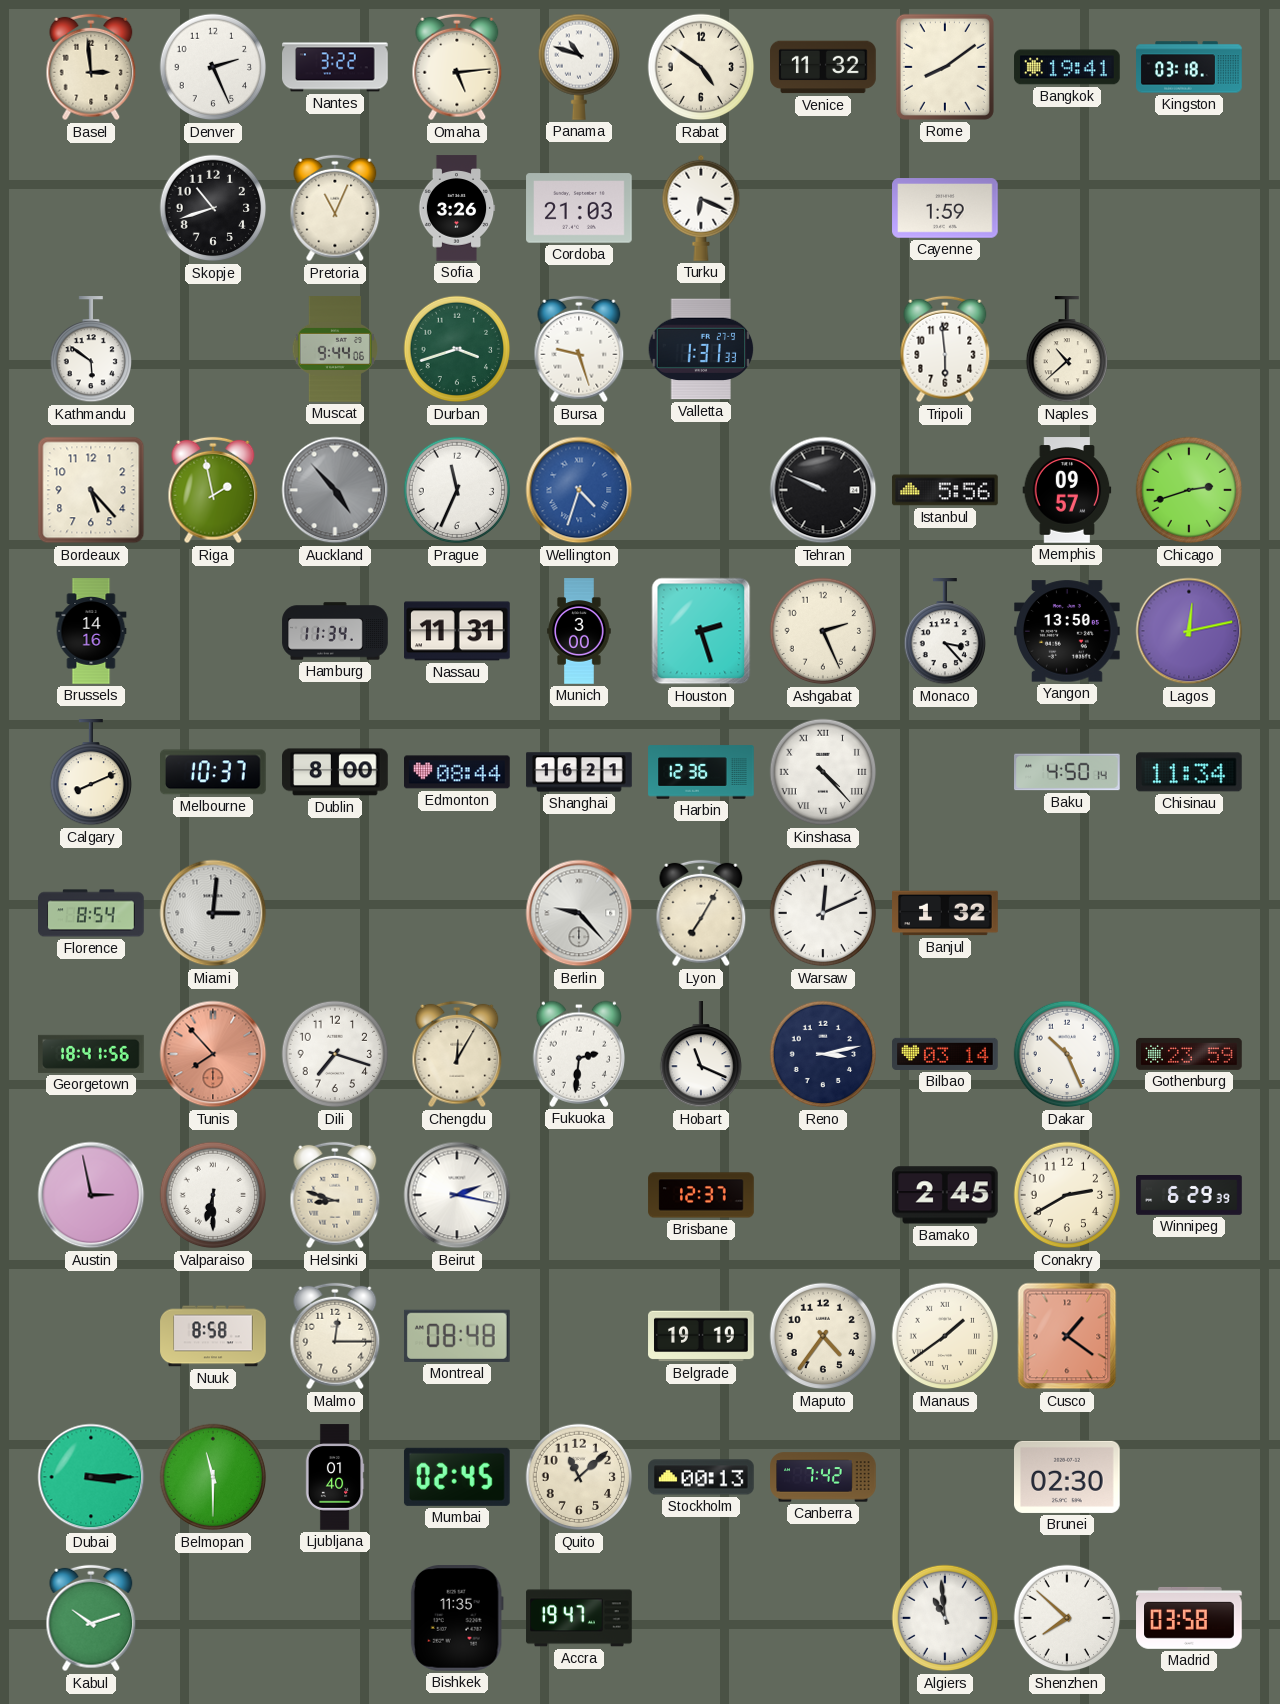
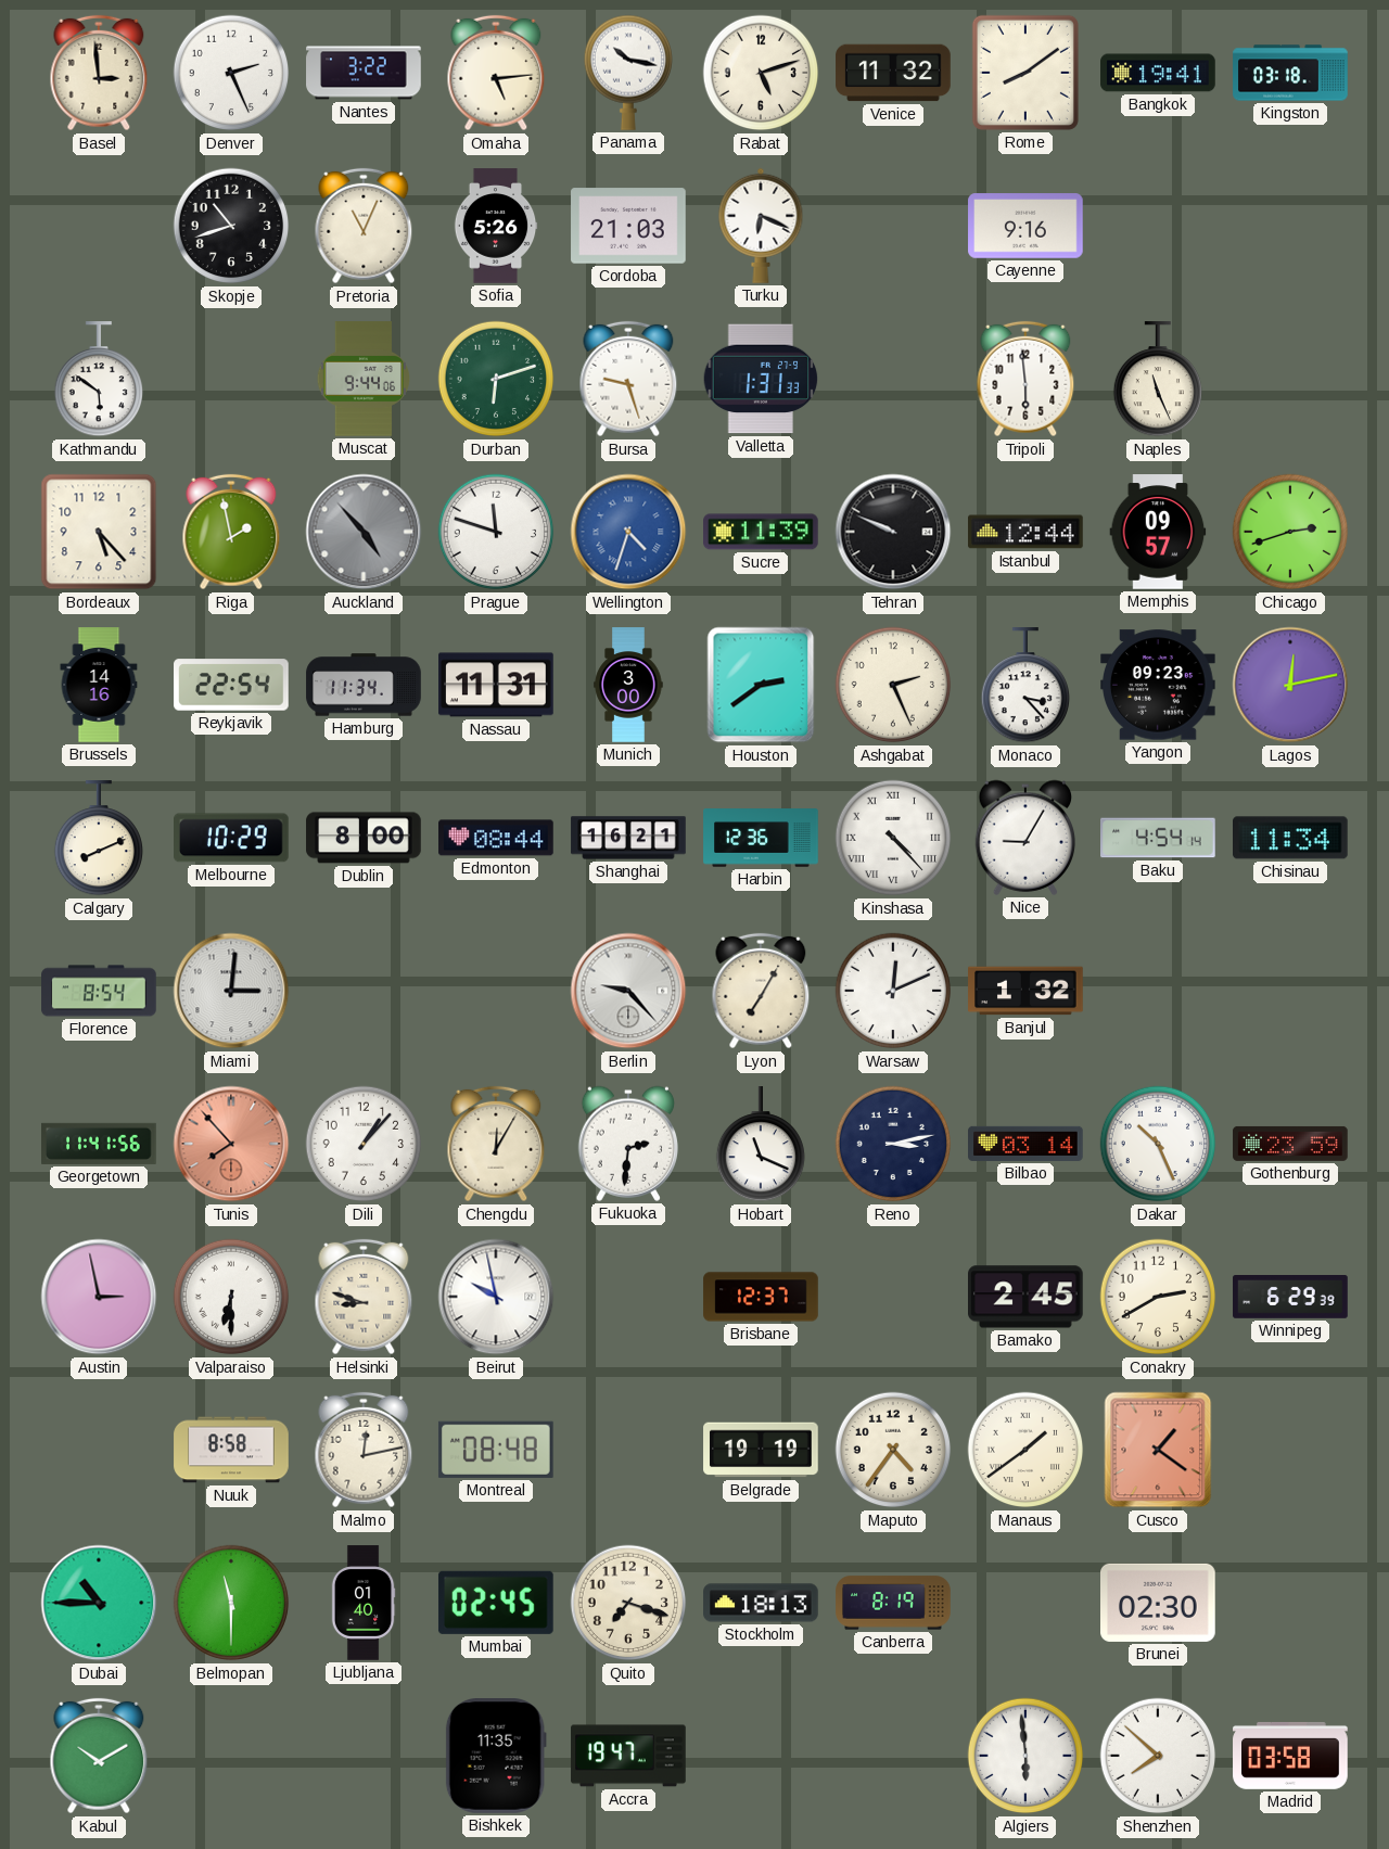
Panama: 10:48 -> 10:17 (627, 73)
Rabat: 4:51 -> 5:12 (761, 73)
Sofia: 3:26 -> 5:26 (496, 226)
Cayenne: 1:59 -> 9:16 (1025, 226)
Durban: 3:42 -> 6:12 (496, 379)
Naples: 10:38 -> 11:26 (1157, 380)
Prague: 11:34 -> 11:48 (496, 532)
Sucre: none -> 11:39 (762, 532)
Istanbul: 5:56 -> 12:44 (1025, 532)
Reykjavik: none -> 22:54 (231, 685)
Houston: 2:27 -> 2:39 (761, 685)
Yangon: 13:50 -> 09:23 (1159, 685)
Melbourne: 10:37 -> 10:29 (232, 838)
Nice: none -> 9:05 (1024, 838)
Baku: 4:50 -> 4:54 (1158, 838)
Georgetown: 18:41 -> 11:41 (99, 1144)
Dili: 7:18 -> 1:07 (364, 1144)
Beirut: 2:17 -> 9:58 (496, 1297)
Malmo: 12:15 -> 12:13 (364, 1450)
Dubai: 3:15 -> 10:45 (99, 1603)
Quito: 11:08 -> 7:18 (628, 1603)
Stockholm: 00:13 -> 18:13 (761, 1603)
Canberra: 7:42 -> 8:19 (893, 1603)
Kabul: 10:12 -> 10:10 (99, 1756)
Algiers: 10:59 -> 5:59 (1025, 1756)
